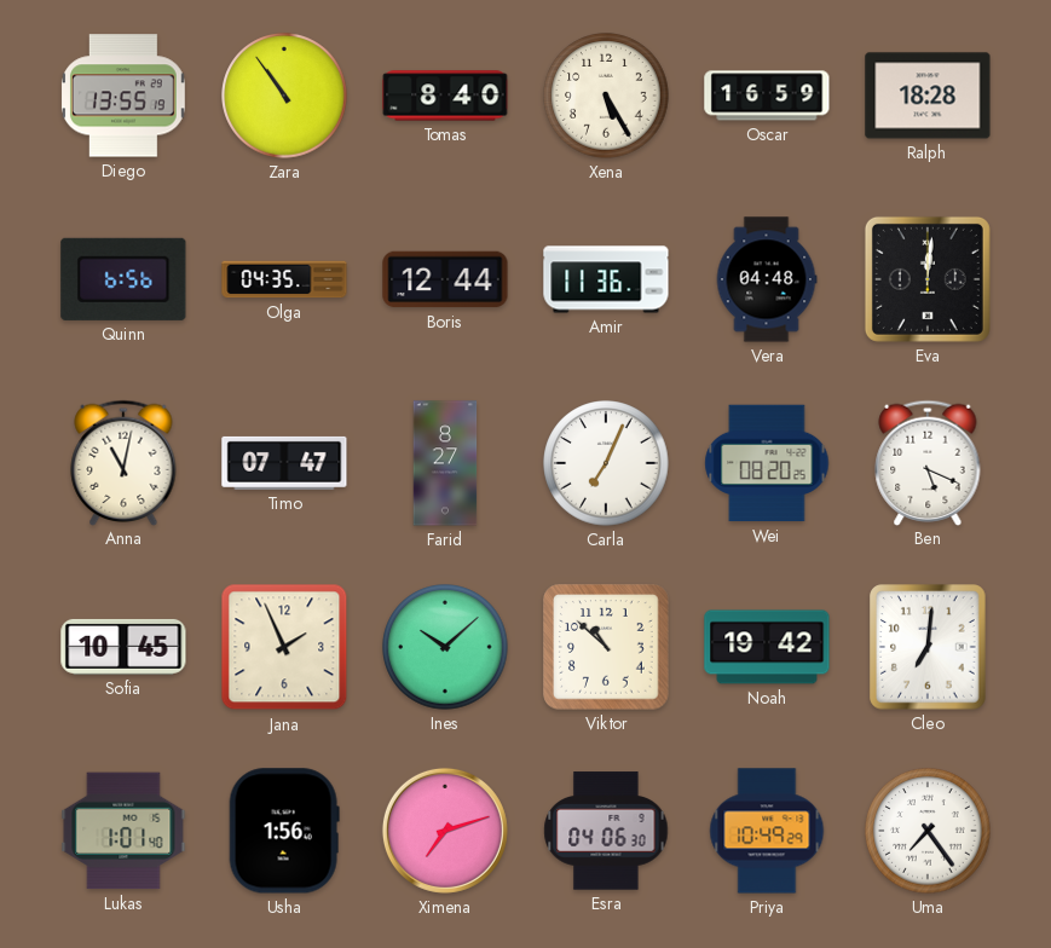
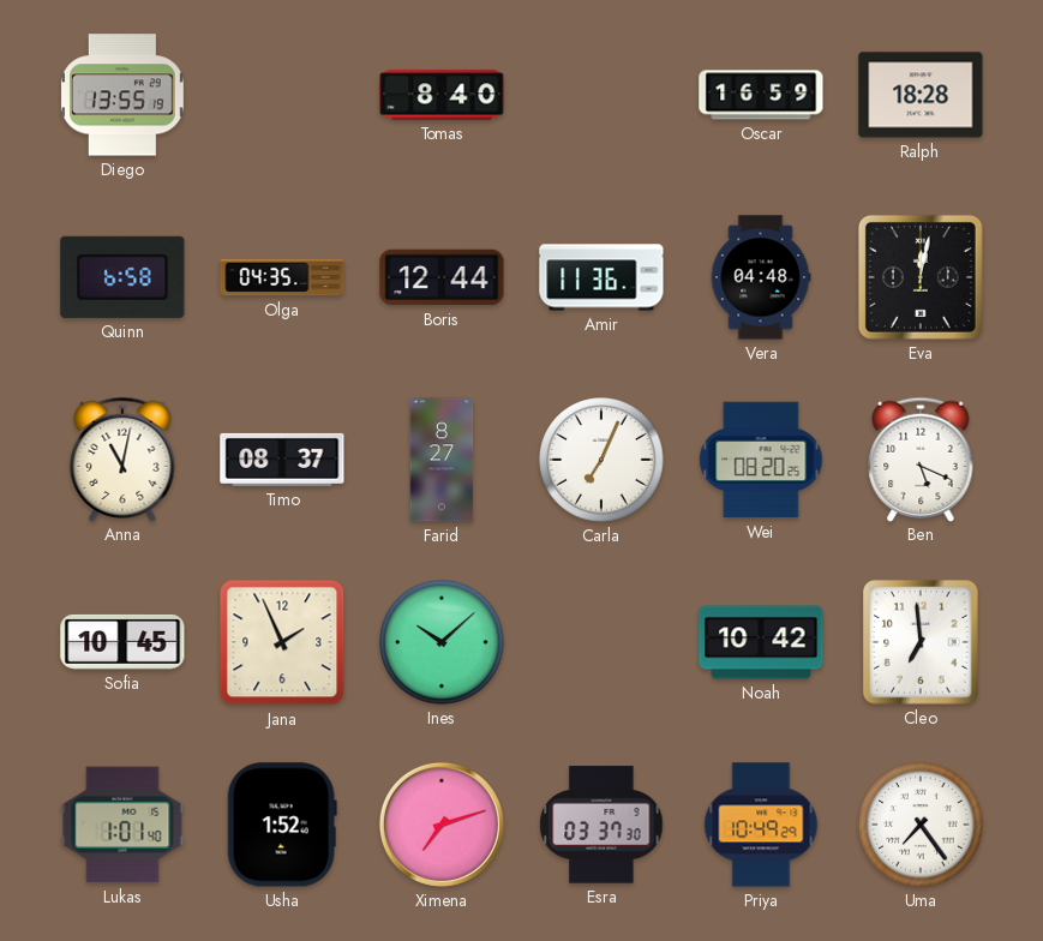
Zara: 10:54 -> none (284, 96)
Xena: 5:25 -> none (606, 96)
Quinn: 6:56 -> 6:58 (122, 277)
Eva: 12:01 -> 12:02 (921, 277)
Timo: 07:47 -> 08:37 (282, 460)
Viktor: 10:52 -> none (606, 647)
Noah: 19:42 -> 10:42 (761, 642)
Cleo: 7:01 -> 6:59 (921, 642)
Usha: 1:56 -> 1:52 (282, 825)
Esra: 04:06 -> 03:37 (601, 825)
